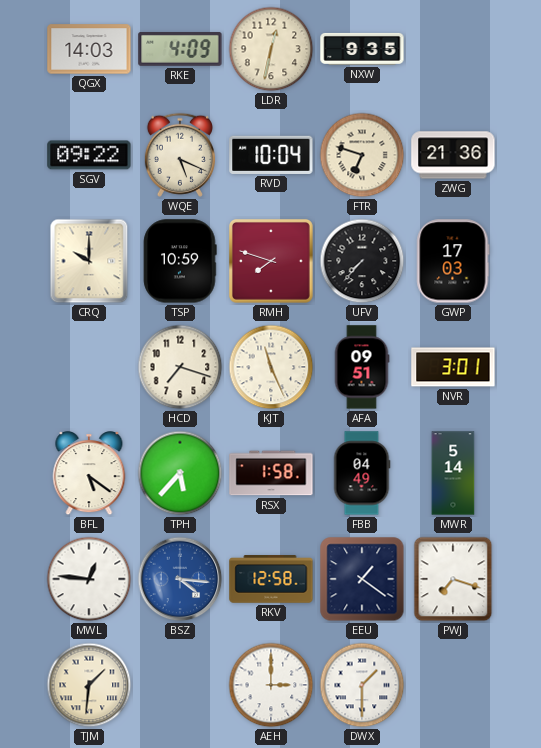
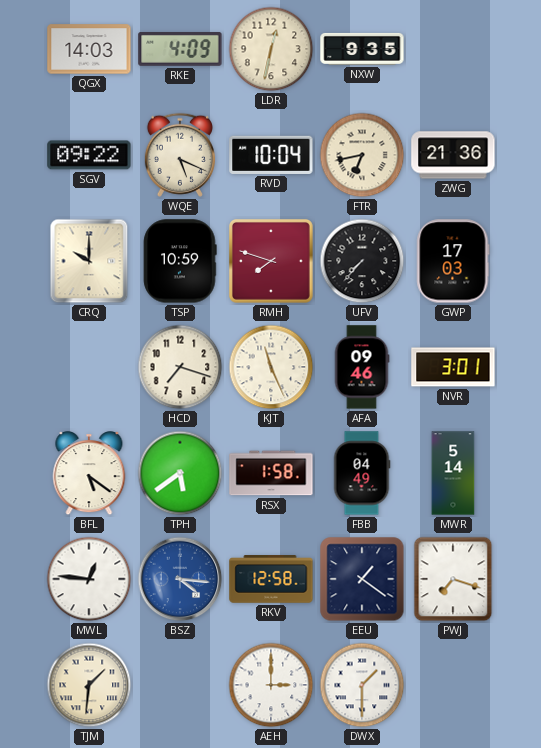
FTR: 6:48 -> 6:43 (362, 155)
AFA: 09:51 -> 09:46 (362, 367)
TPH: 5:37 -> 5:39 (180, 473)
